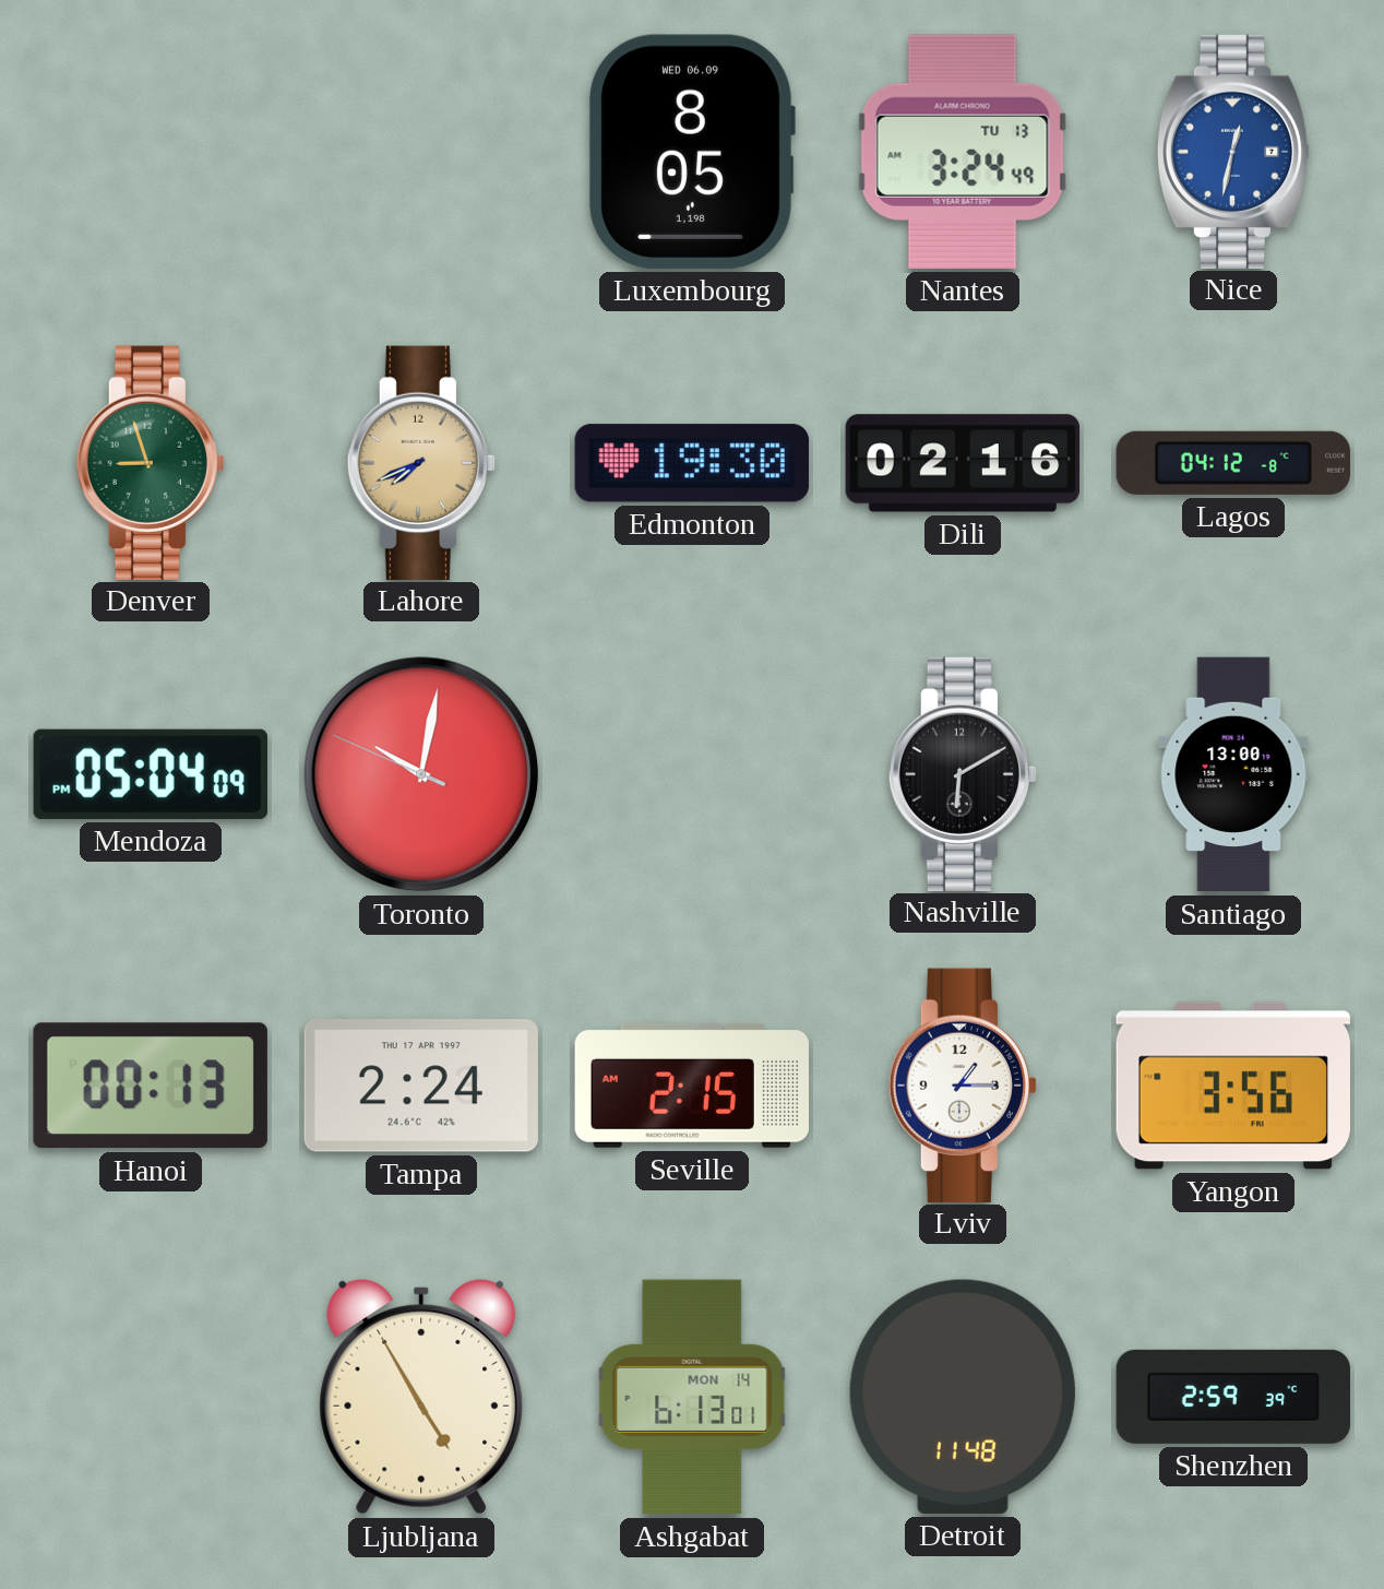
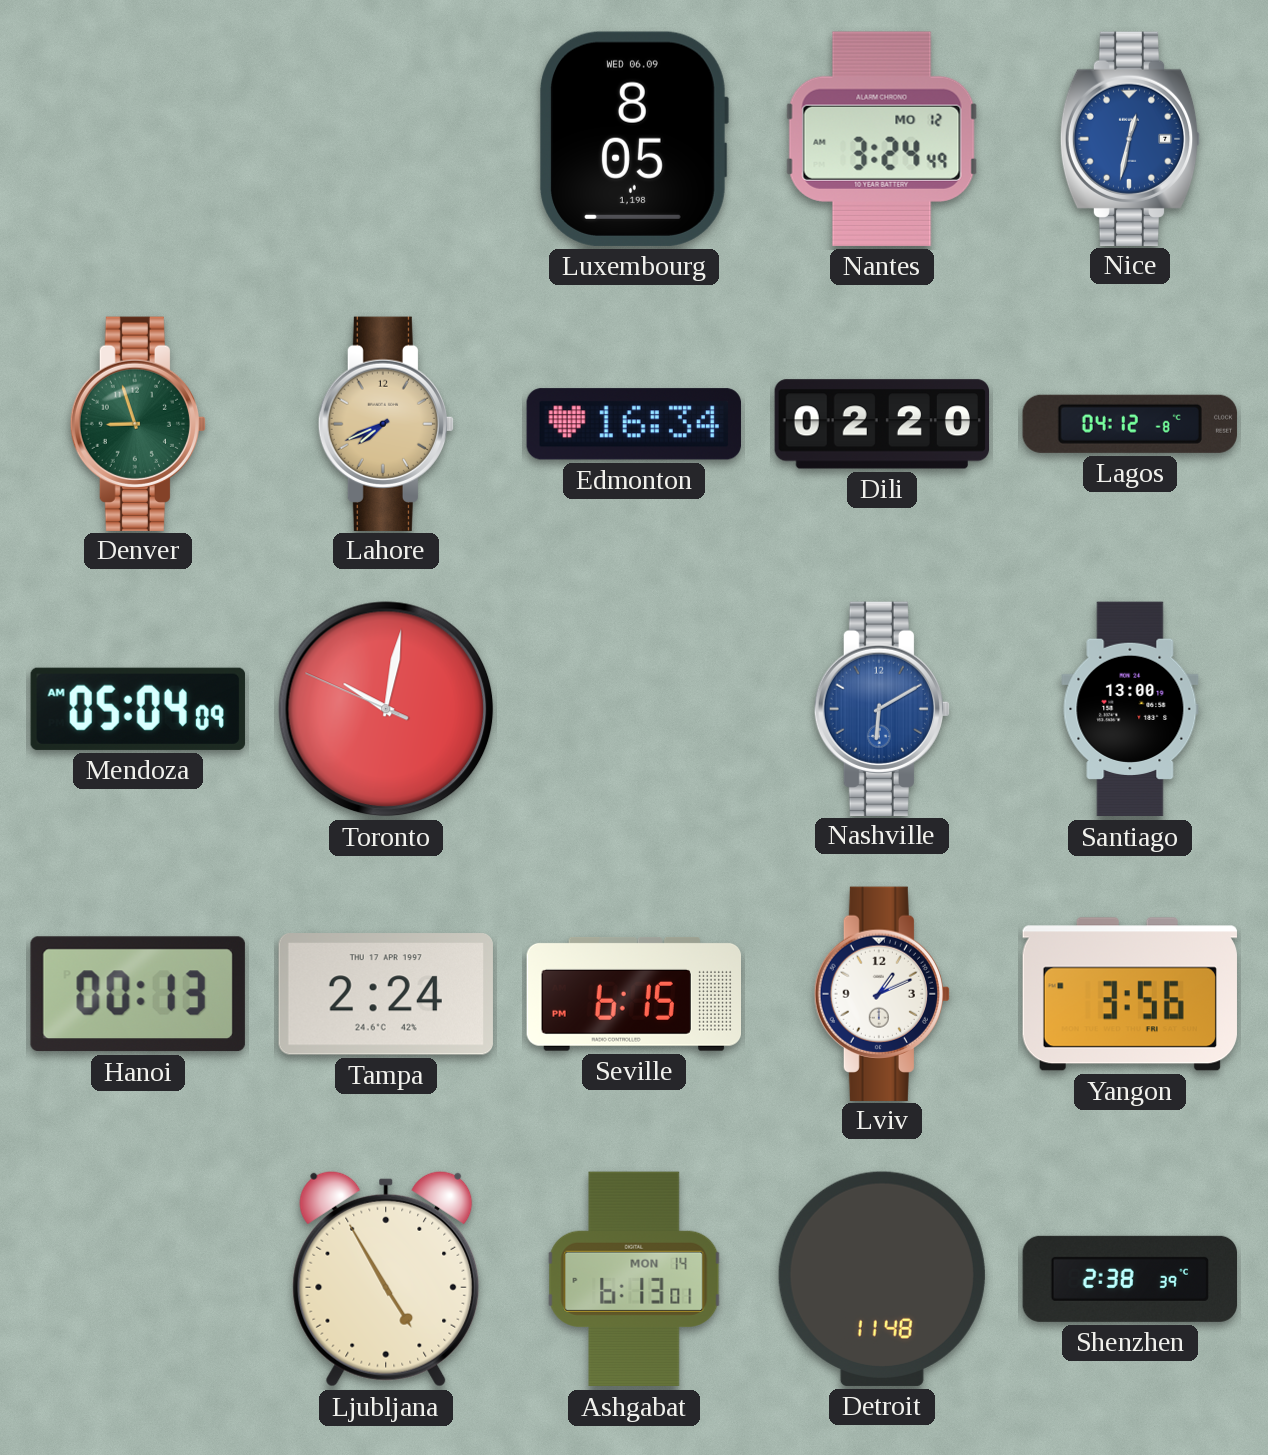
Nantes date: TU 13 -> MO 12 (882, 139)
Edmonton: 19:30 -> 16:34 (634, 424)
Dili: 02:16 -> 02:20 (882, 424)
Mendoza: 05:04:09 PM -> 05:04:09 AM (138, 709)
Nashville dial: black -> blue (881, 708)
Seville: 2:15 -> 6:15 (633, 994)
Lviv: 1:15 -> 1:11 (881, 993)
Shenzhen: 2:59 -> 2:38 (1129, 1279)
